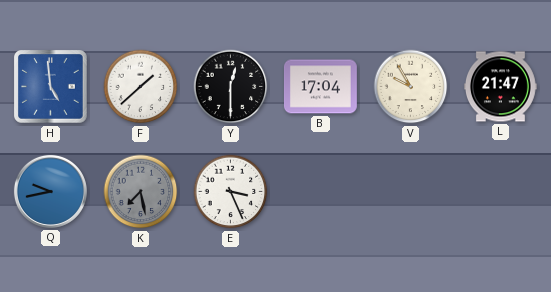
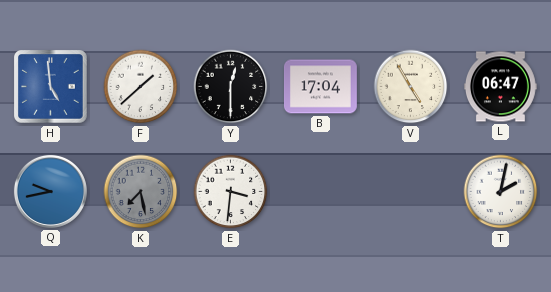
V: 9:55 -> 4:55 (411, 87)
L: 21:47 -> 06:47 (500, 87)
E: 3:26 -> 3:31 (231, 192)
T: none -> 2:02 (501, 192)
